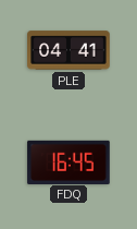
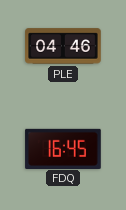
PLE: 04:41 -> 04:46 (63, 46)
